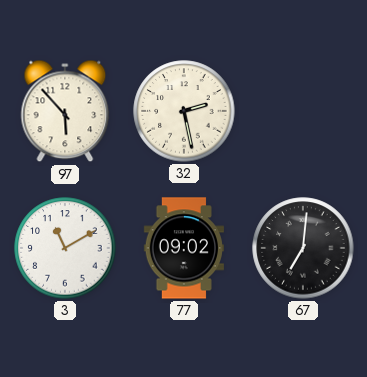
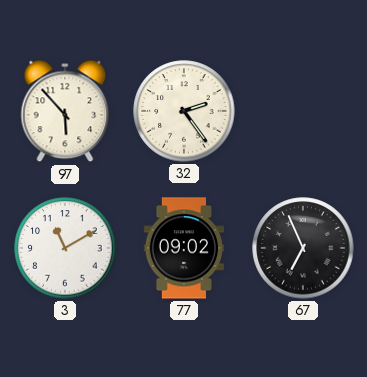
32: 2:28 -> 2:24 (184, 111)
67: 7:01 -> 6:56 (303, 248)
